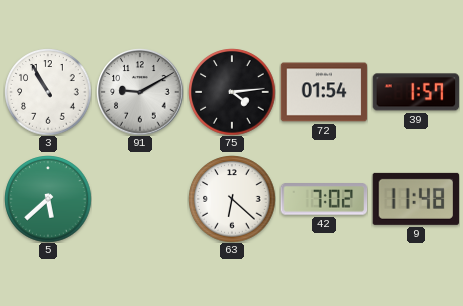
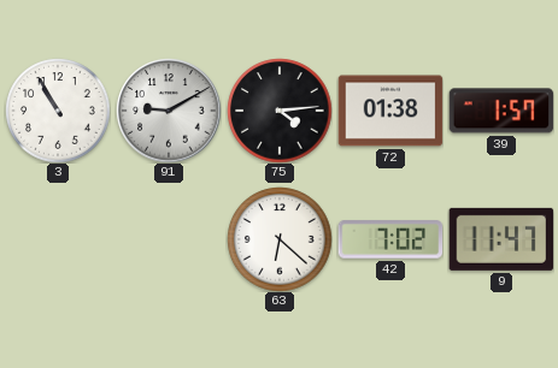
72: 01:54 -> 01:38 (390, 111)
5: 5:38 -> none (48, 199)
9: 11:48 -> 11:47 (501, 239)
